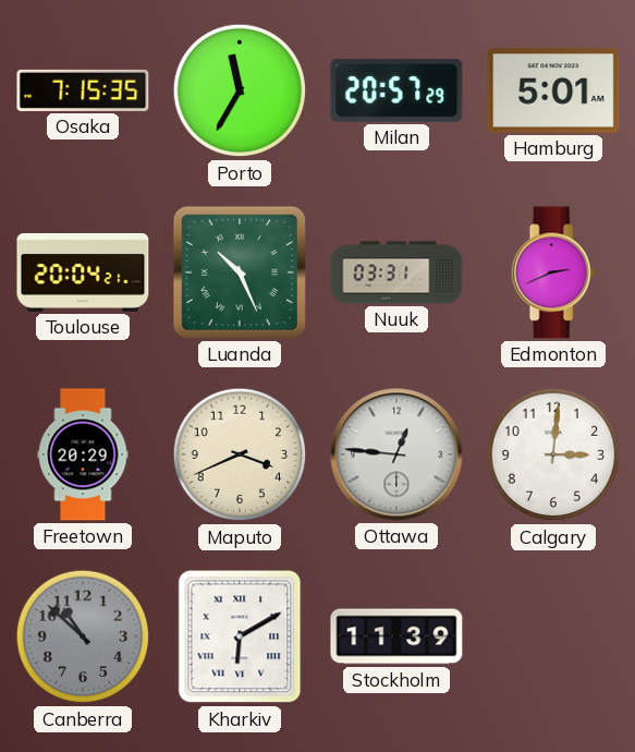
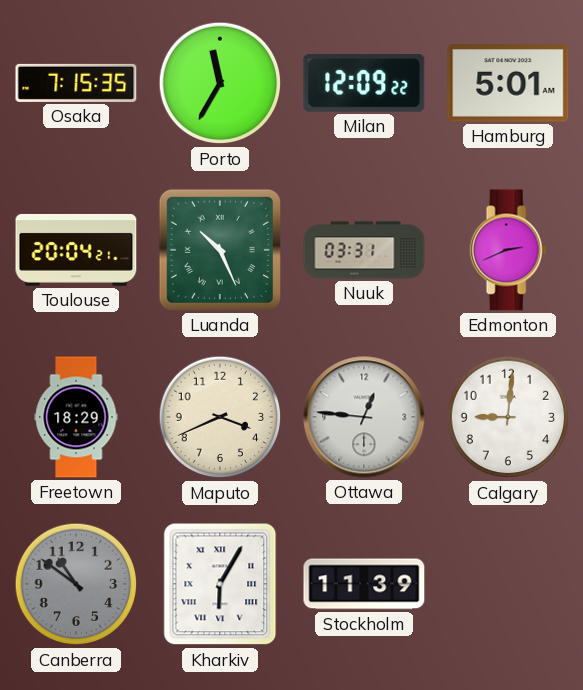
Milan: 20:57 -> 12:09 (364, 83)
Freetown: 20:29 -> 18:29 (76, 417)
Calgary: 3:01 -> 9:01 (508, 417)
Canberra: 10:52 -> 10:51 (76, 584)
Kharkiv: 6:10 -> 6:05 (220, 584)
